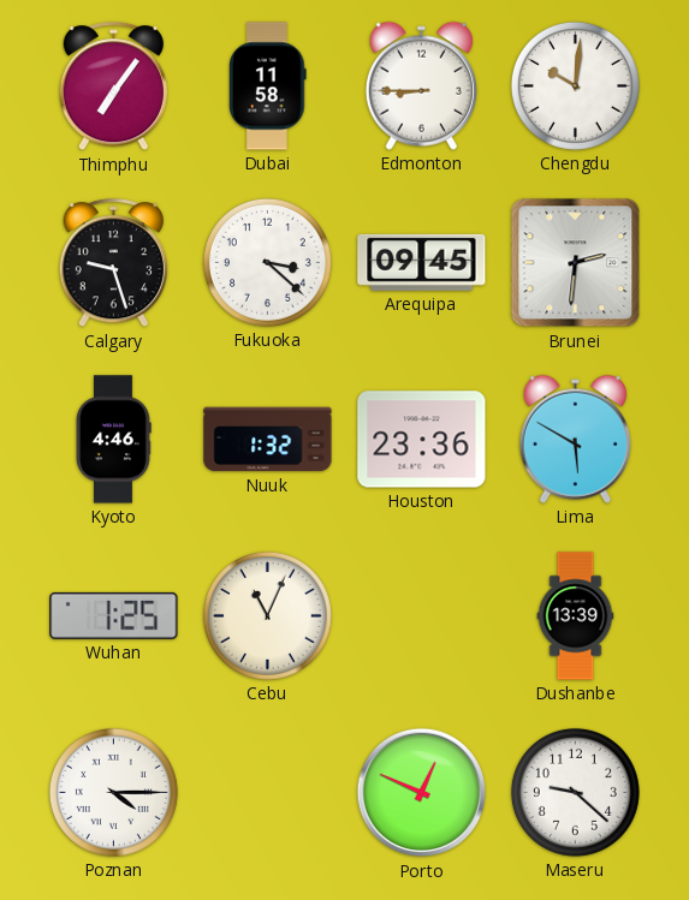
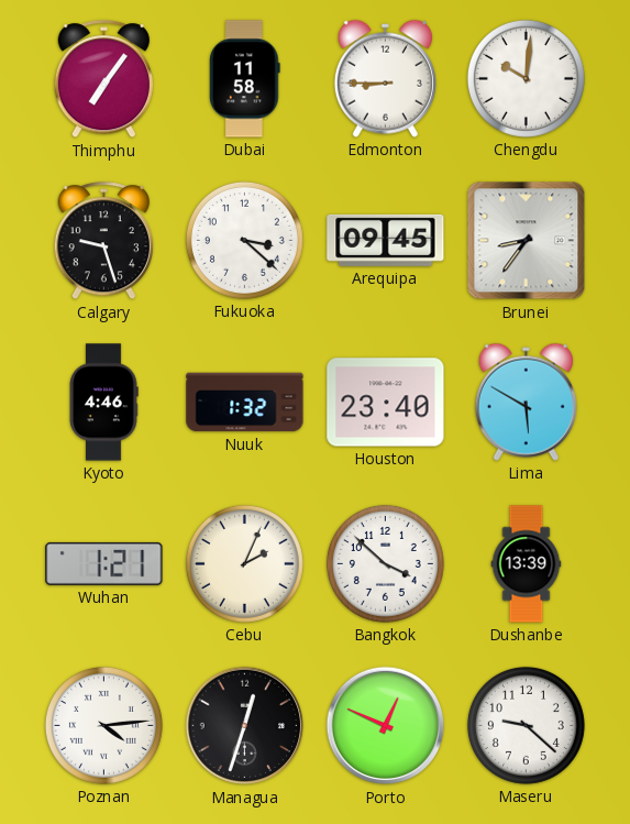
Brunei: 2:31 -> 8:36 (527, 241)
Houston: 23:36 -> 23:40 (386, 403)
Wuhan: 1:25 -> 1:21 (104, 563)
Cebu: 11:04 -> 2:04 (244, 563)
Bangkok: none -> 3:52 (385, 563)
Poznan: 4:15 -> 4:14 (103, 725)
Managua: none -> 12:33 (245, 726)
